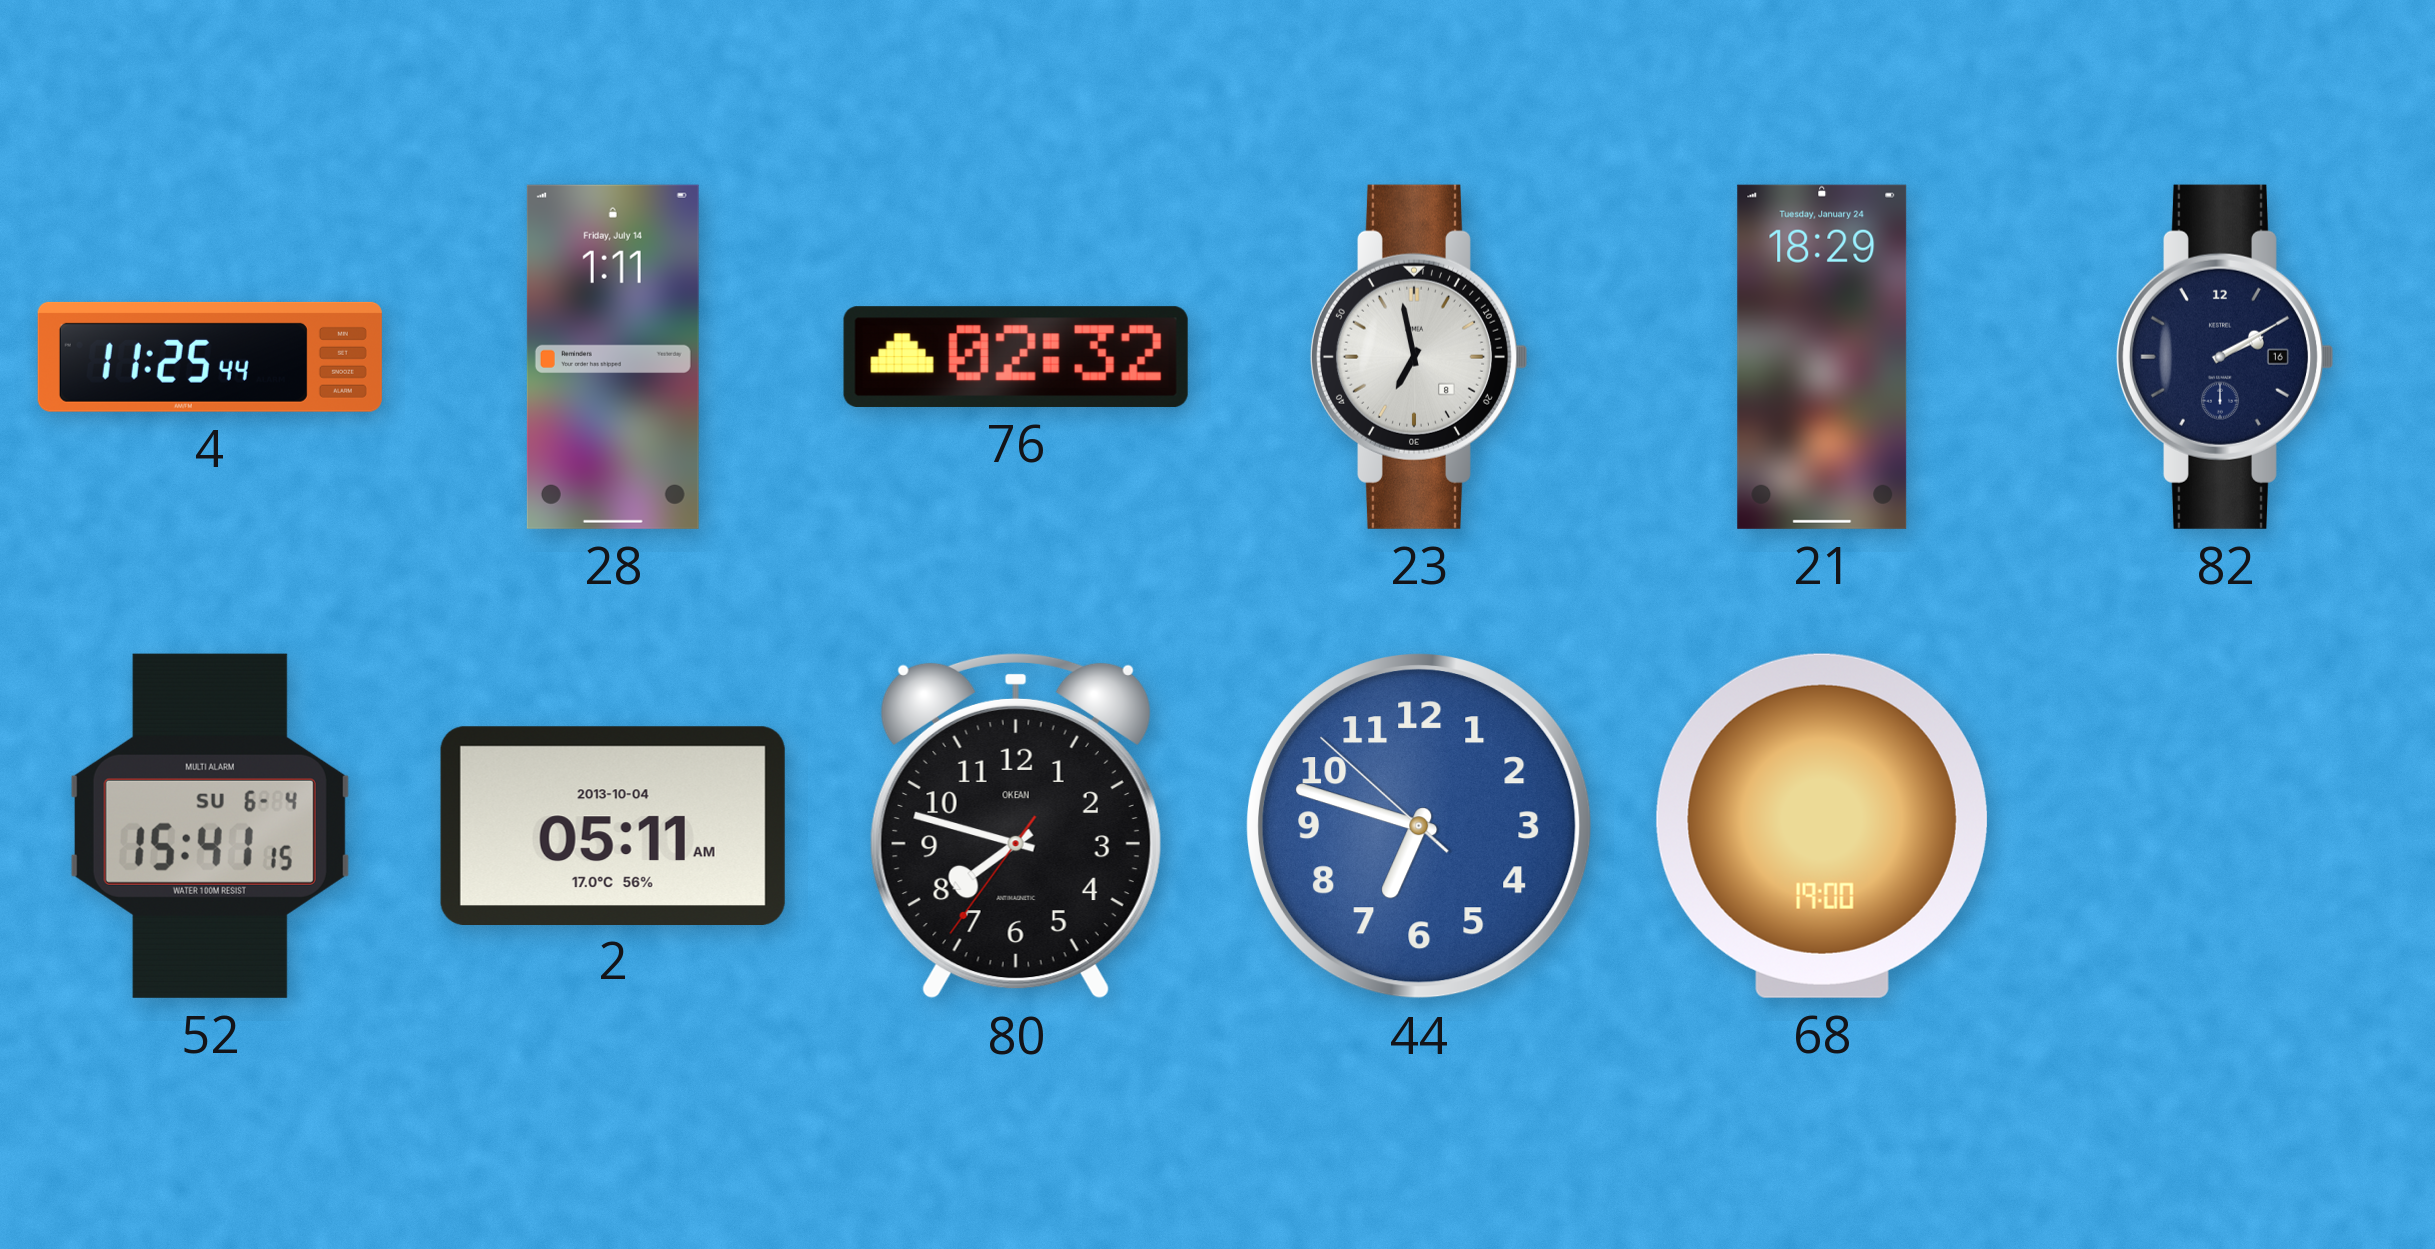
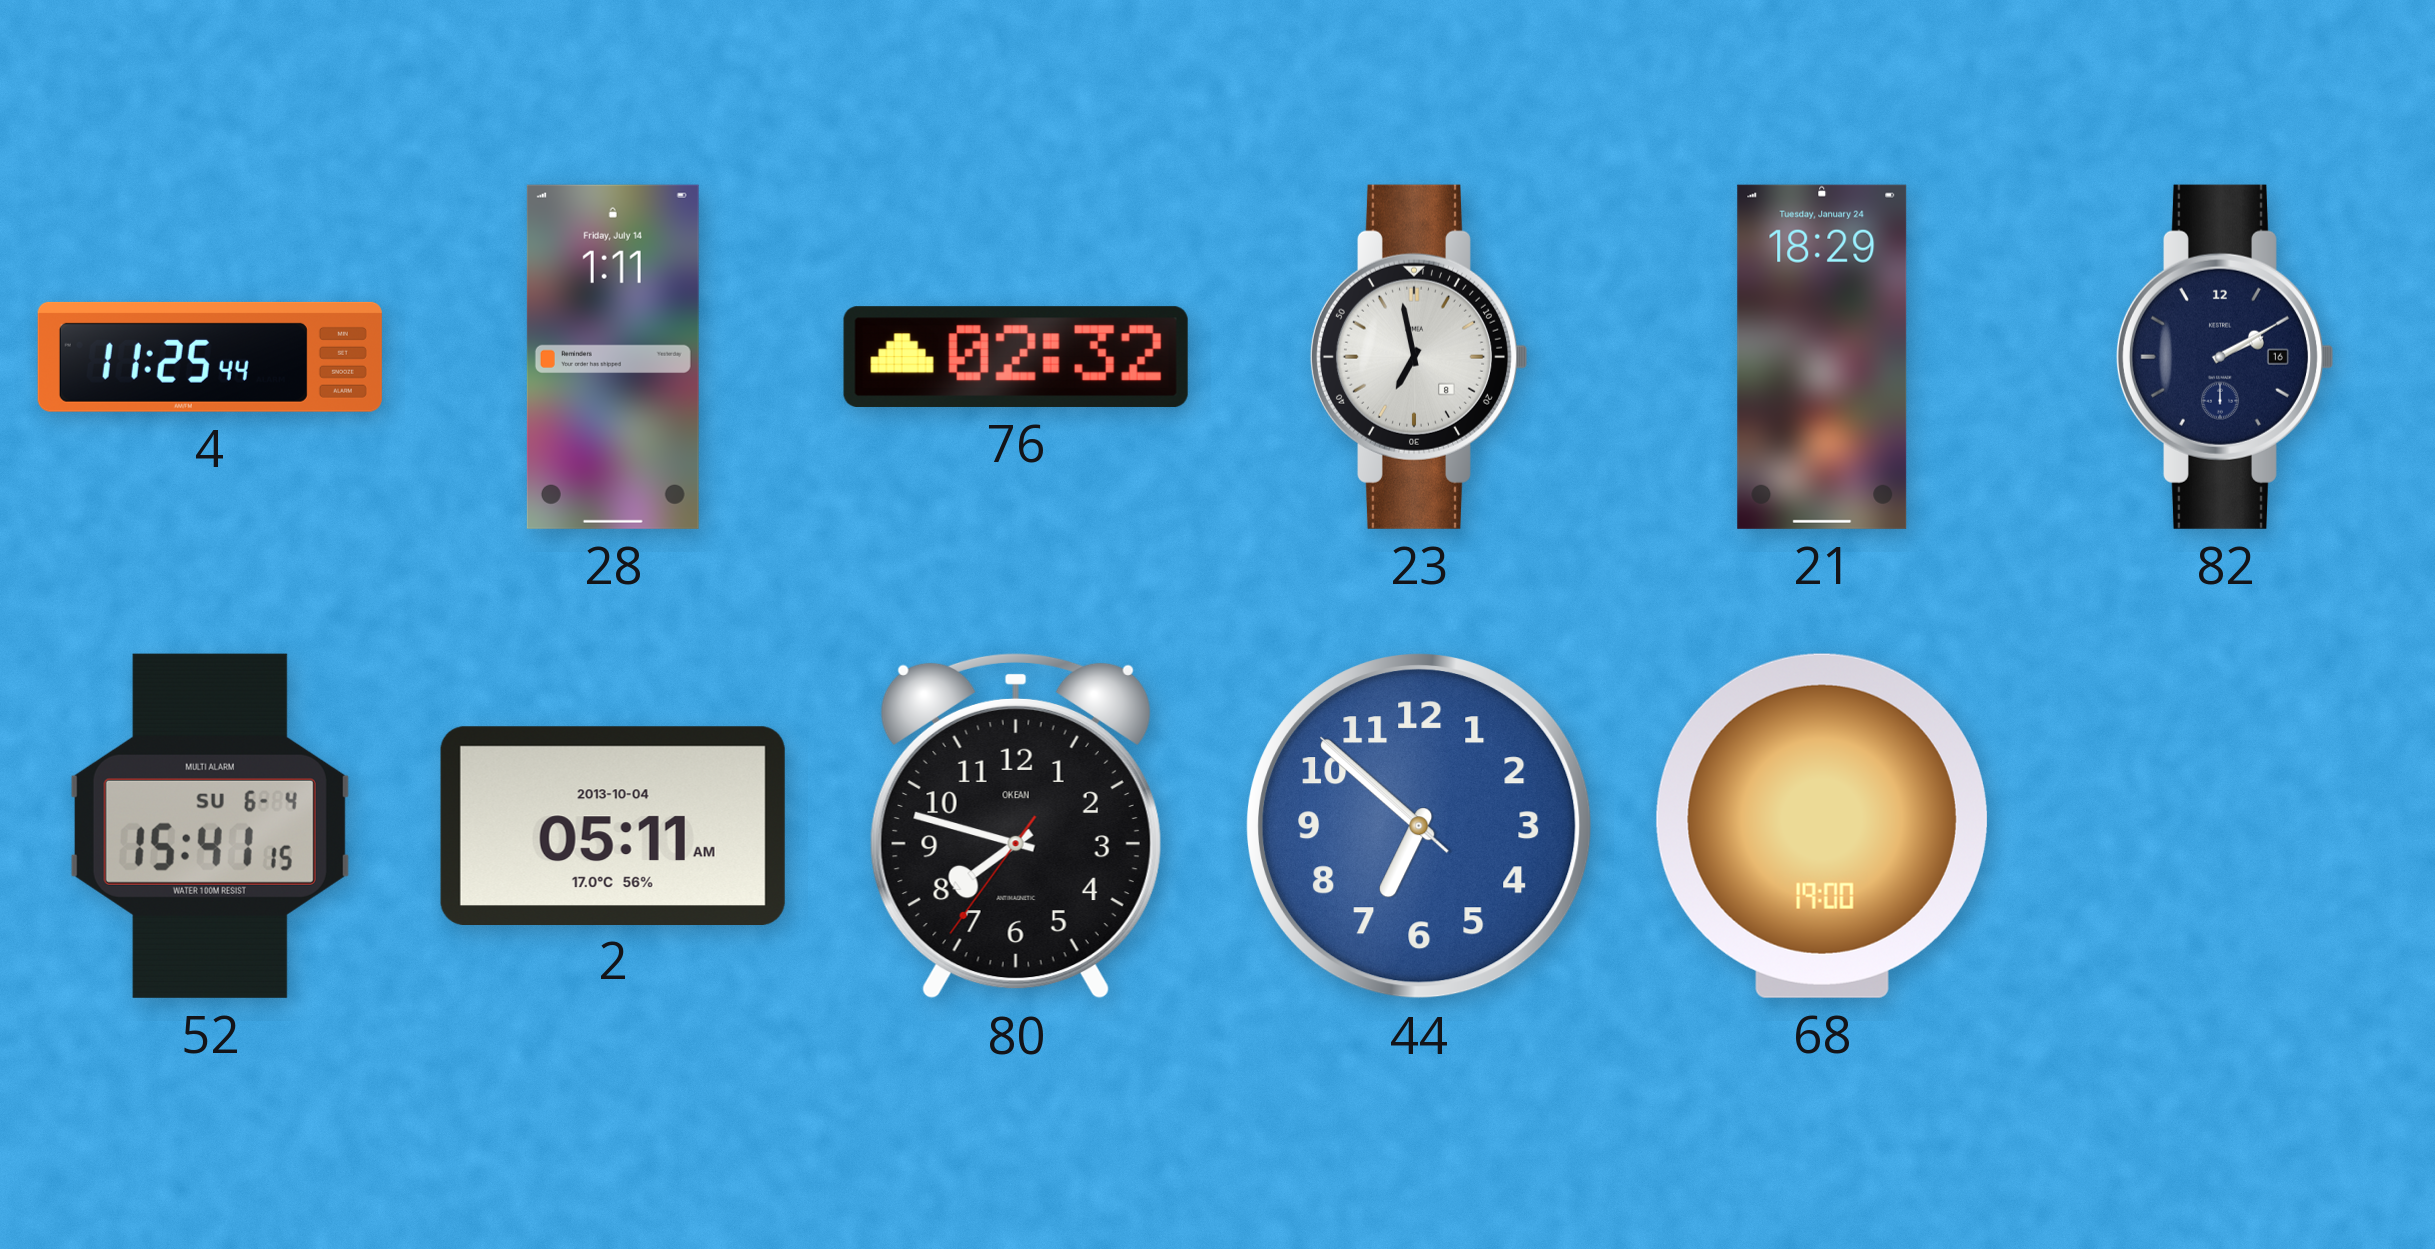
44: 6:47 -> 6:51 (1420, 827)
